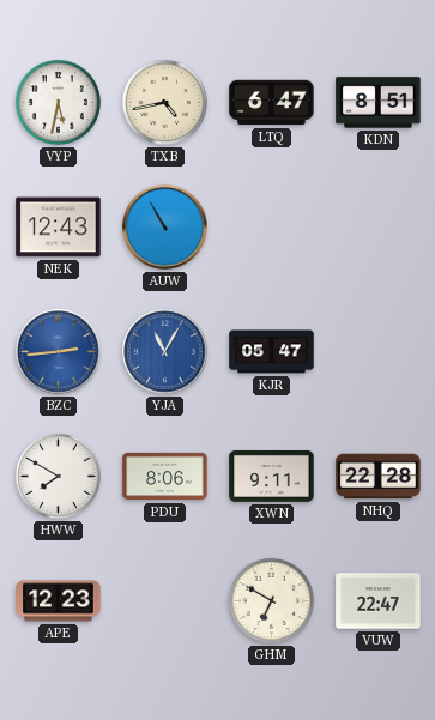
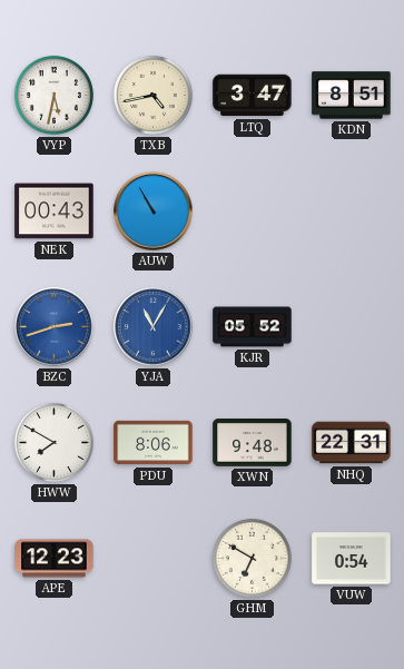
LTQ: 6:47 -> 3:47 (253, 96)
NEK: 12:43 -> 00:43 (55, 211)
BZC: 2:44 -> 2:42 (55, 327)
KJR: 05:47 -> 05:52 (253, 327)
XWN: 9:11 -> 9:48 (253, 443)
NHQ: 22:28 -> 22:31 (352, 443)
VUW: 22:47 -> 0:54 (352, 559)
